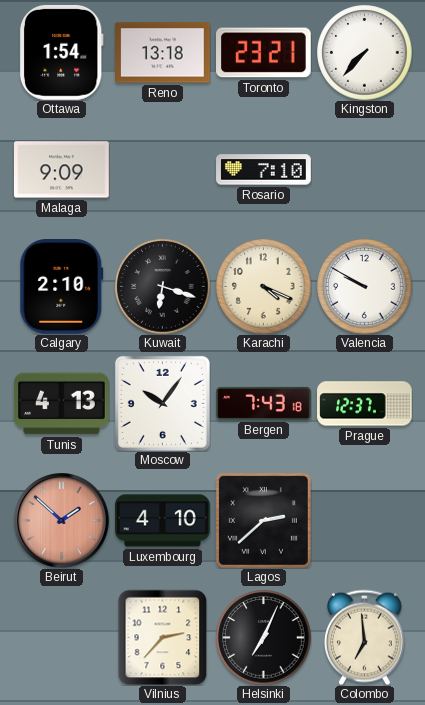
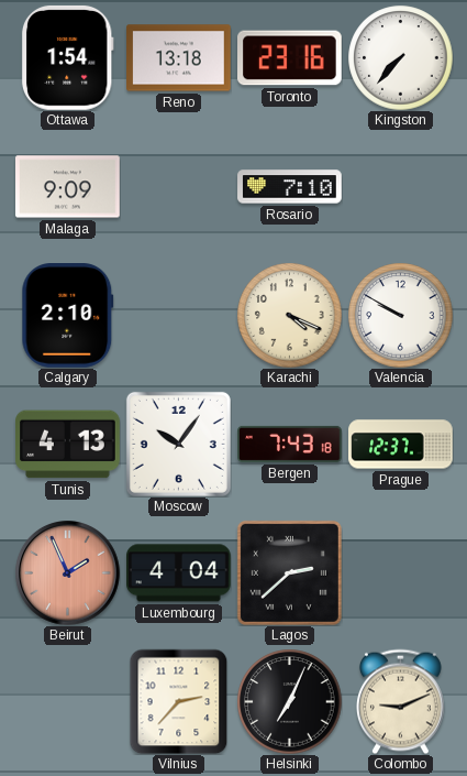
Toronto: 23:21 -> 23:16 (290, 58)
Kuwait: 6:18 -> none (162, 286)
Beirut: 1:52 -> 1:56 (68, 573)
Luxembourg: 4:10 -> 4:04 (179, 573)
Colombo: 6:59 -> 9:11 (401, 701)
